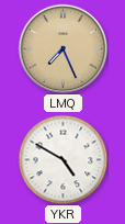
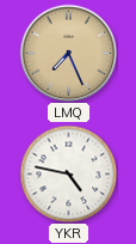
YKR: 4:50 -> 4:47 (68, 173)
